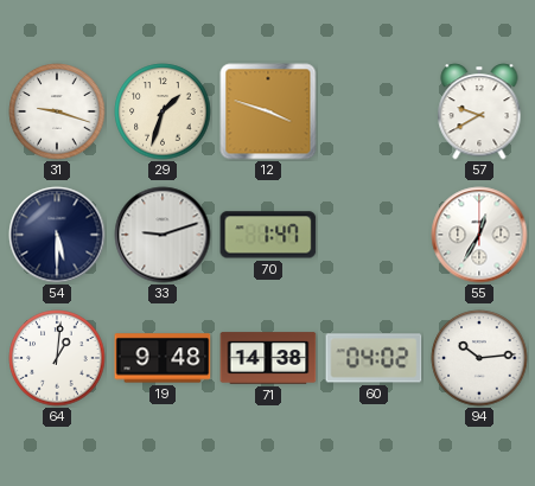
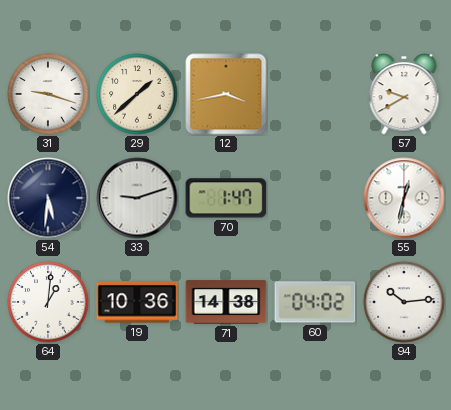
29: 1:33 -> 1:38 (137, 94)
12: 3:48 -> 3:43 (226, 94)
54: 5:30 -> 5:31 (48, 198)
55: 12:35 -> 12:32 (404, 198)
19: 9:48 -> 10:36 (137, 302)
